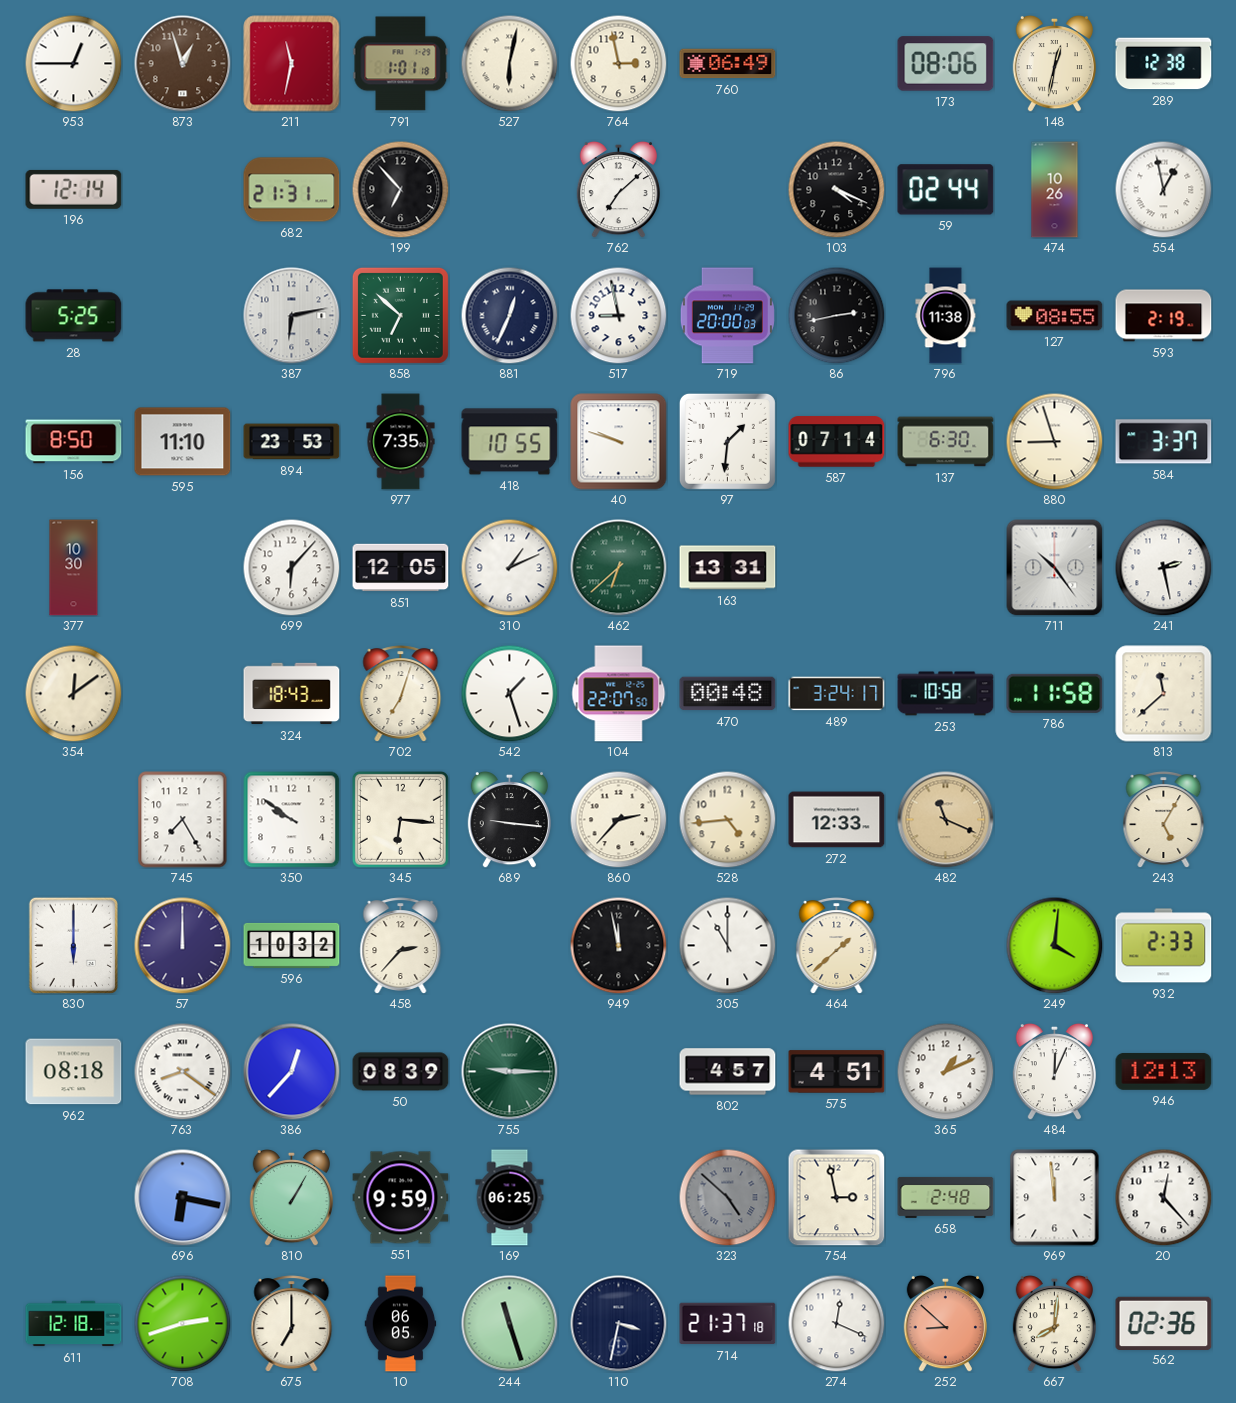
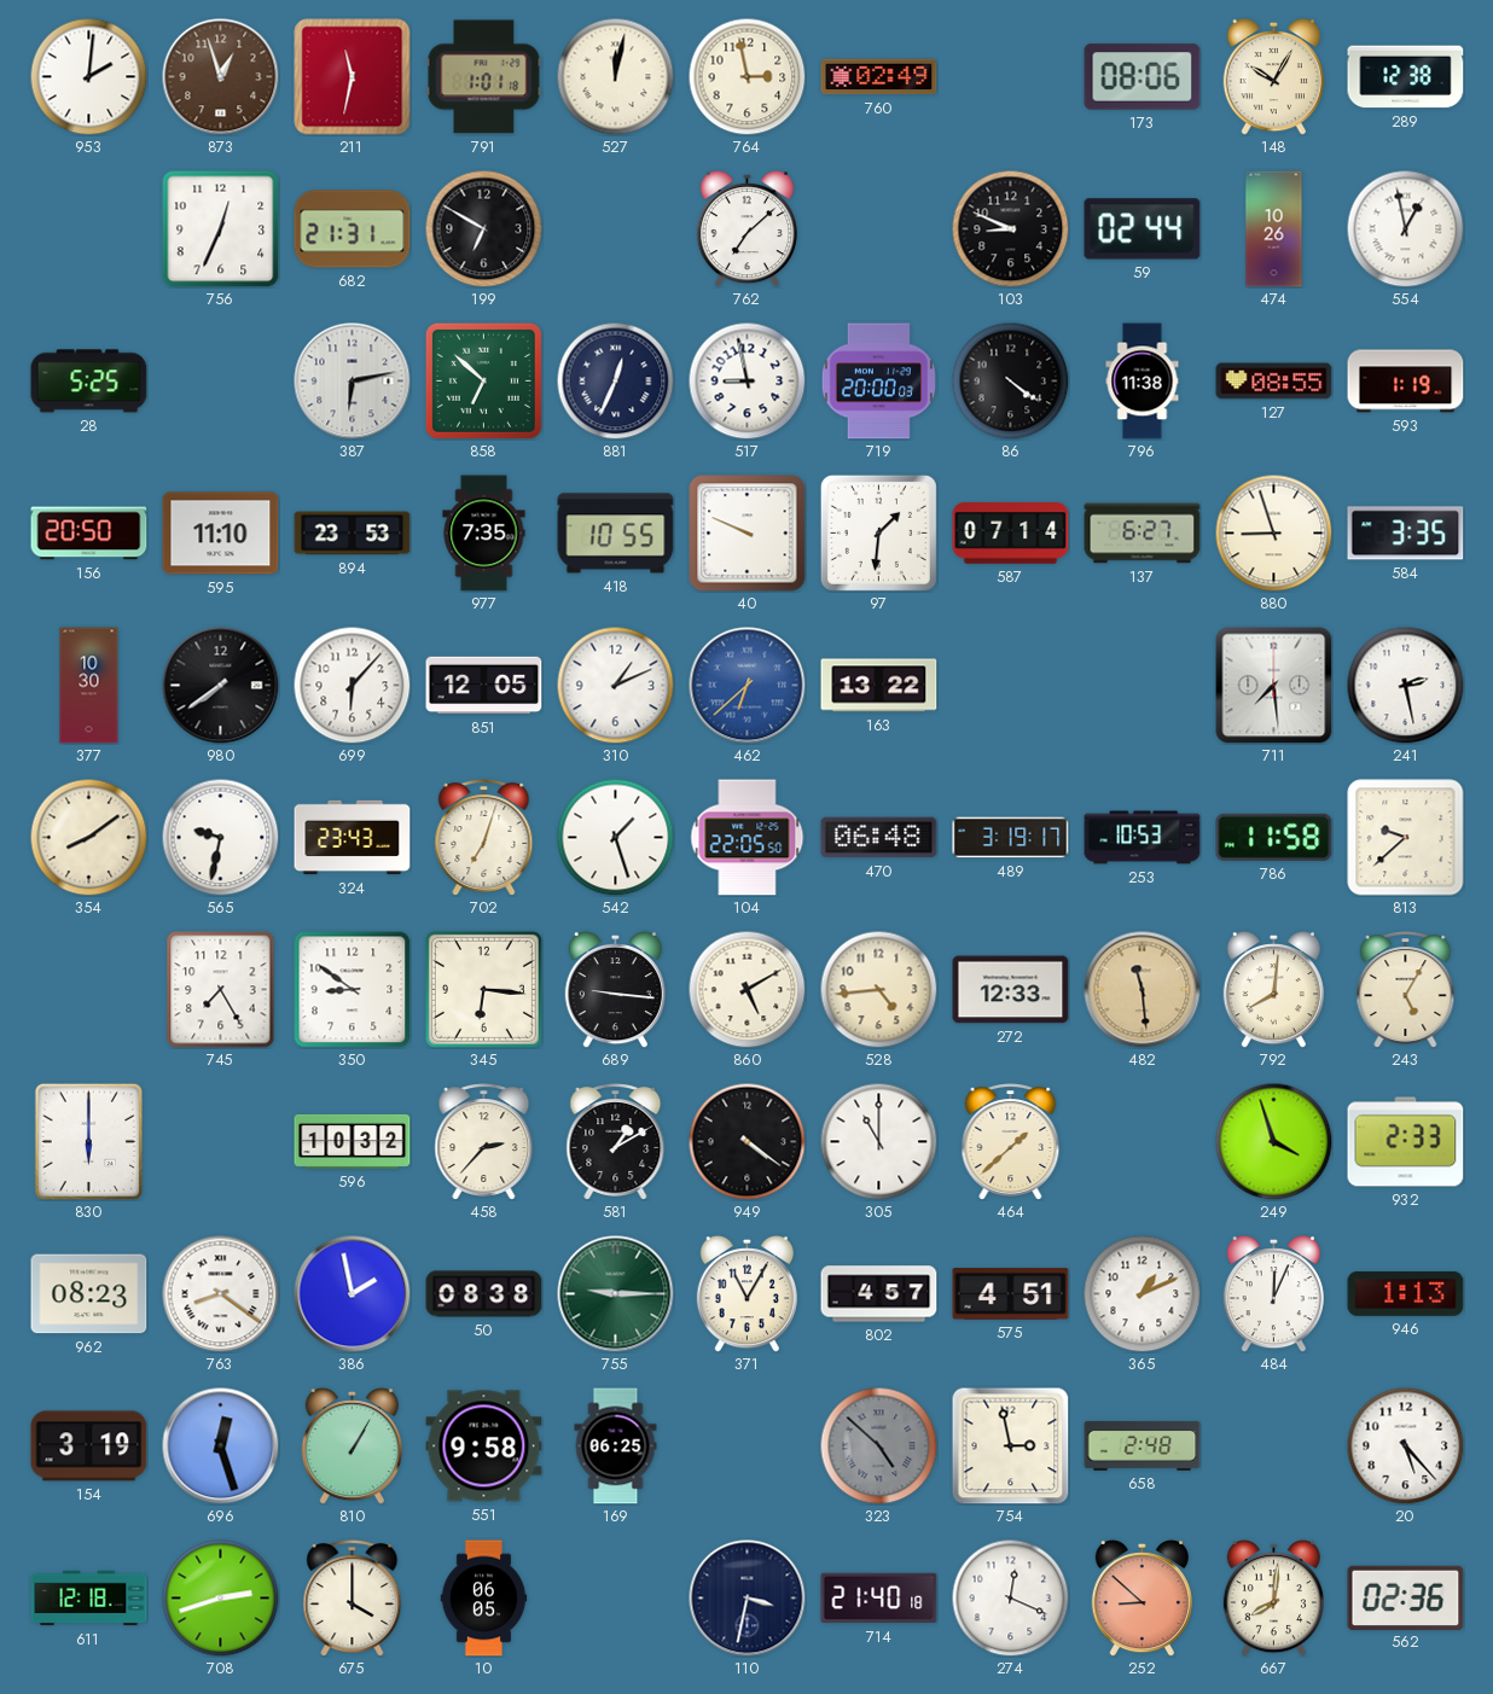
953: 12:45 -> 2:01 (88, 76)
527: 6:02 -> 12:02 (615, 76)
760: 06:49 -> 02:49 (879, 77)
148: 12:32 -> 10:05 (1273, 76)
196: 12:14 -> none (74, 189)
756: none -> 12:34 (221, 229)
199: 6:53 -> 6:50 (483, 228)
103: 4:19 -> 8:49 (1010, 228)
86: 2:43 -> 4:21 (1010, 380)
593: 2:19 -> 1:19 (1406, 382)
156: 8:50 -> 20:50 (89, 534)
40: 9:48 -> 9:49 (748, 534)
137: 6:30 -> 6:27 (1143, 534)
584: 3:37 -> 3:35 (1406, 534)
980: none -> 7:39 (221, 686)
462 dial: green -> blue (748, 686)
163: 13:31 -> 13:22 (879, 686)
711: 10:24 -> 7:29 (1274, 686)
354: 12:09 -> 8:09 (88, 837)
565: none -> 9:32 (220, 837)
324: 18:43 -> 23:43 (353, 838)
104: 22:07 -> 22:05 (748, 838)
470: 00:48 -> 06:48 (879, 838)
489: 3:24 -> 3:19 (1011, 838)
253: 10:58 -> 10:53 (1143, 838)
813: 11:38 -> 9:38 (1406, 838)
350: 9:51 -> 8:51 (353, 990)
860: 2:37 -> 5:10 (746, 989)
482: 11:19 -> 11:29 (1143, 990)
792: none -> 8:01 (1273, 989)
57: 12:00 -> none (183, 946)
581: none -> 1:10 (616, 1142)
949: 11:58 -> 4:21 (746, 1141)
249: 4:01 -> 3:57 (1273, 1141)
962: 08:18 -> 08:23 (89, 1294)
386: 12:37 -> 1:58 (353, 1294)
50: 08:39 -> 08:38 (484, 1294)
371: none -> 11:05 (746, 1293)
946: 12:13 -> 1:13 (1406, 1293)
154: none -> 3:19 (89, 1446)
696: 6:17 -> 12:27 (221, 1446)
551: 9:59 -> 9:58 (484, 1446)
969: 11:59 -> none (1055, 1198)
20: 12:23 -> 5:23 (1405, 1445)
675: 7:00 -> 4:00 (353, 1599)
244: 11:27 -> none (510, 1324)
714: 21:37 -> 21:40 (879, 1599)
